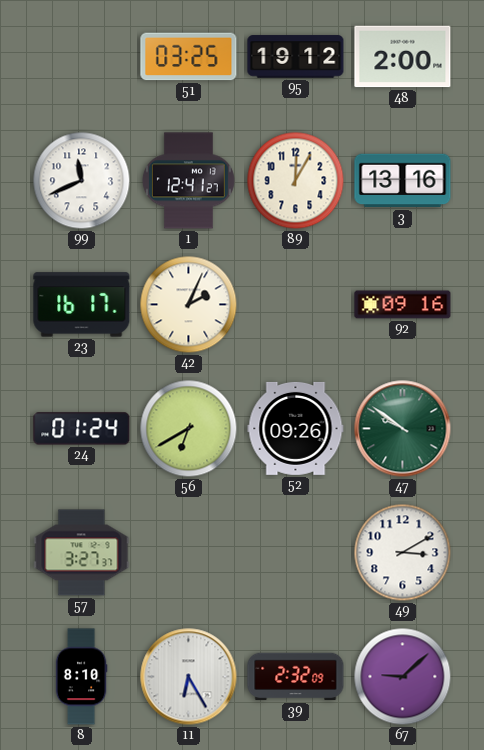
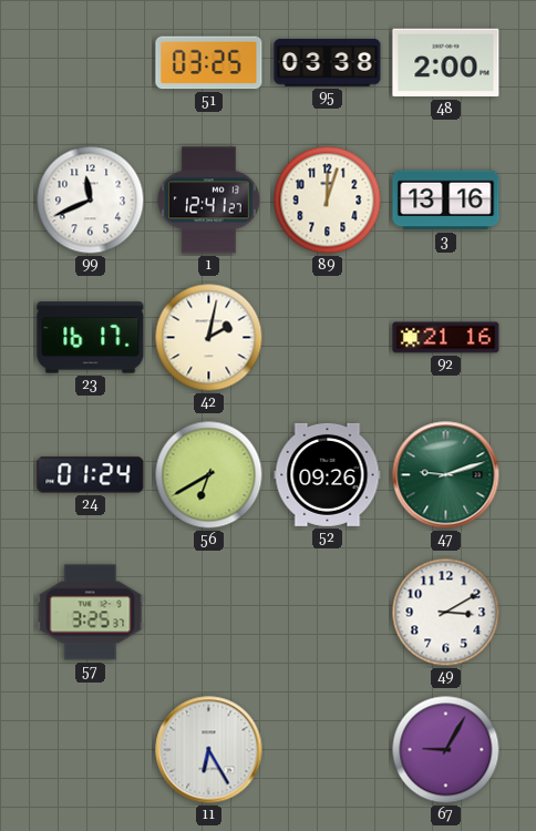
95: 19:12 -> 03:38 (328, 63)
89: 12:05 -> 12:03 (328, 201)
42: 2:04 -> 2:02 (209, 338)
92: 09:16 -> 21:16 (446, 338)
47: 9:51 -> 9:12 (446, 475)
57: 3:27 -> 3:25 (91, 613)
8: 8:10 -> none (81, 677)
39: 2:32 -> none (296, 677)
67: 9:08 -> 9:05 (446, 750)
